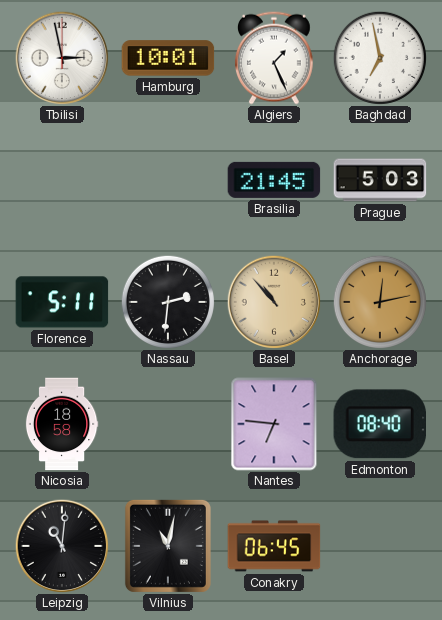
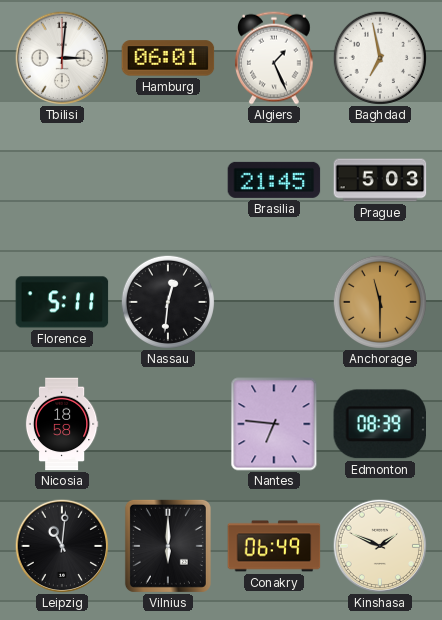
Tbilisi: 2:58 -> 3:01 (62, 58)
Hamburg: 10:01 -> 06:01 (168, 58)
Nassau: 2:31 -> 12:31 (167, 301)
Basel: 10:53 -> none (274, 302)
Anchorage: 12:13 -> 11:30 (379, 301)
Edmonton: 08:40 -> 08:39 (379, 424)
Vilnius: 11:02 -> 6:00 (168, 546)
Conakry: 06:45 -> 06:49 (274, 546)
Kinshasa: none -> 1:49 (380, 546)
